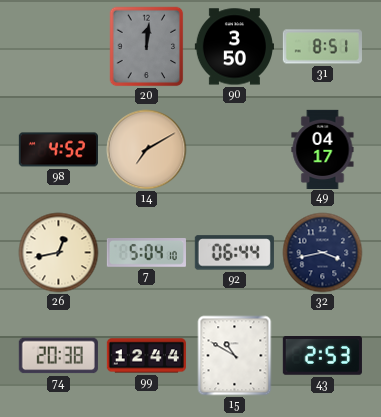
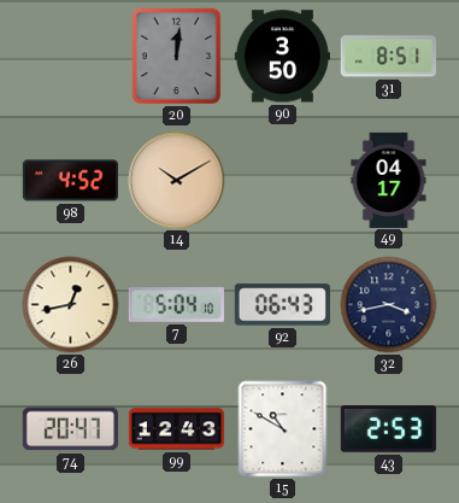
14: 7:10 -> 10:10 (177, 181)
92: 06:44 -> 06:43 (282, 305)
74: 20:38 -> 20:47 (70, 429)
99: 12:44 -> 12:43 (176, 429)
